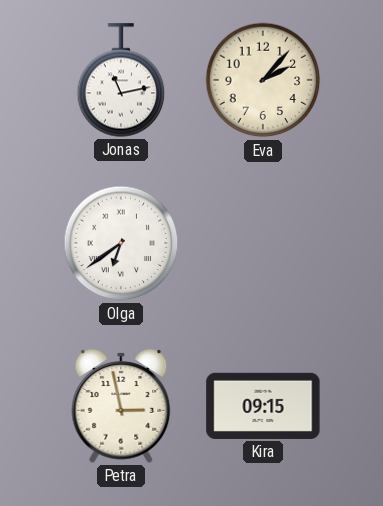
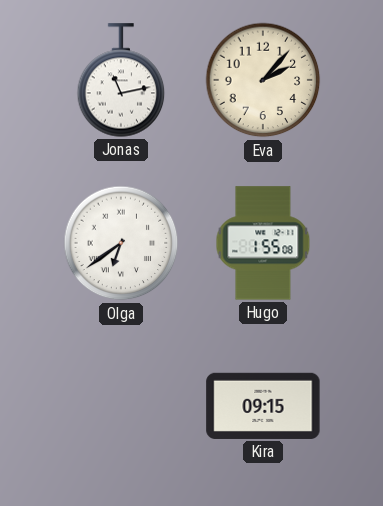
Hugo: none -> 1:55 (263, 243)
Petra: 2:58 -> none (121, 406)
